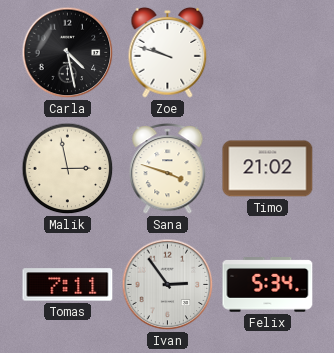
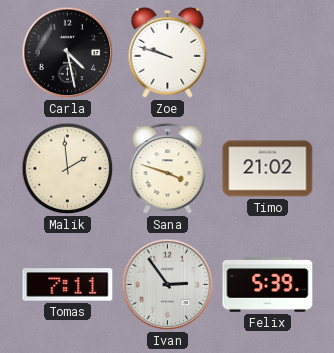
Malik: 2:58 -> 1:59 (68, 169)
Felix: 5:34 -> 5:39 (268, 285)
